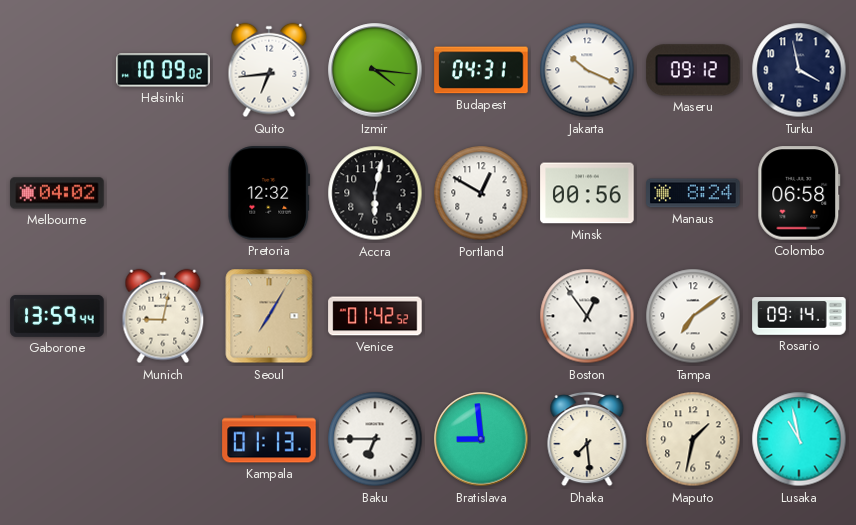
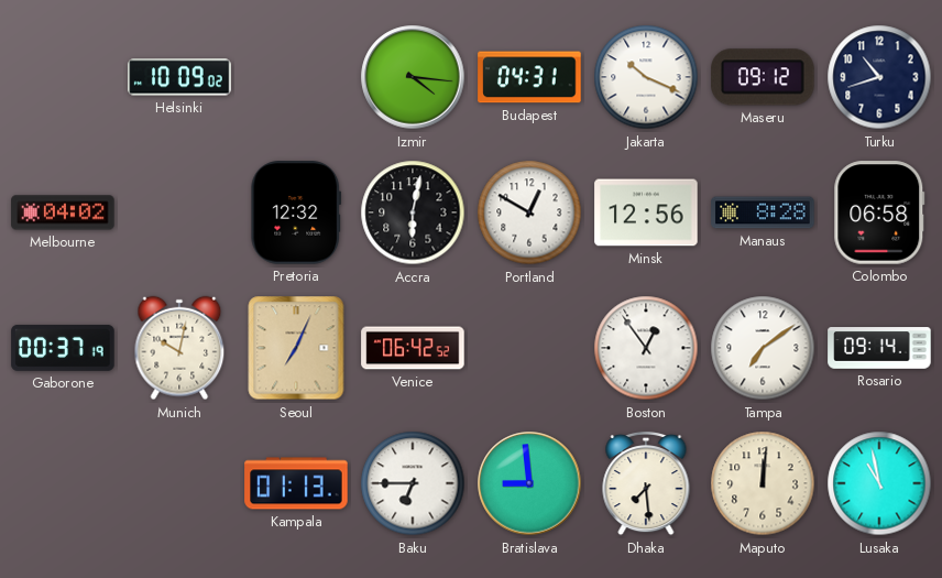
Quito: 6:44 -> none (269, 70)
Turku: 3:58 -> 10:42 (879, 77)
Minsk: 00:56 -> 12:56 (646, 212)
Manaus: 8:24 -> 8:28 (763, 212)
Gaborone: 13:59 -> 00:37 (63, 348)
Munich: 9:02 -> 10:02 (179, 348)
Seoul: 7:05 -> 7:04 (296, 348)
Venice: 01:42 -> 06:42 (413, 348)
Maputo: 1:32 -> 12:01 (763, 483)
